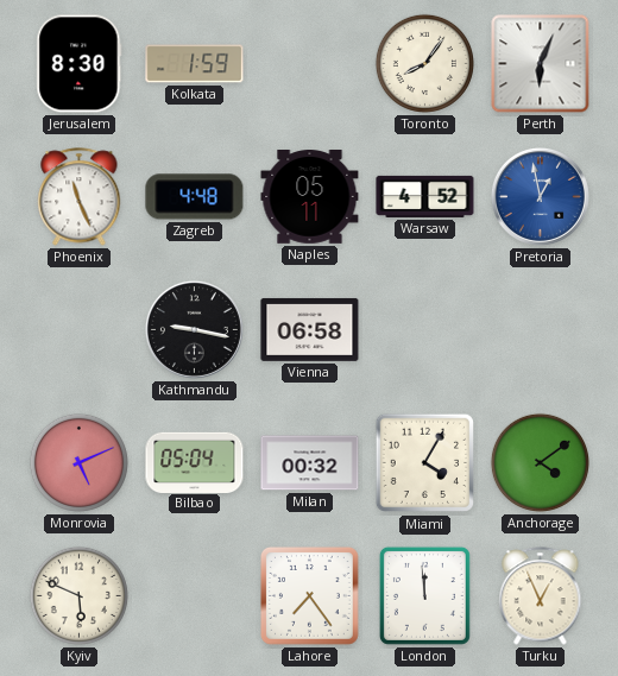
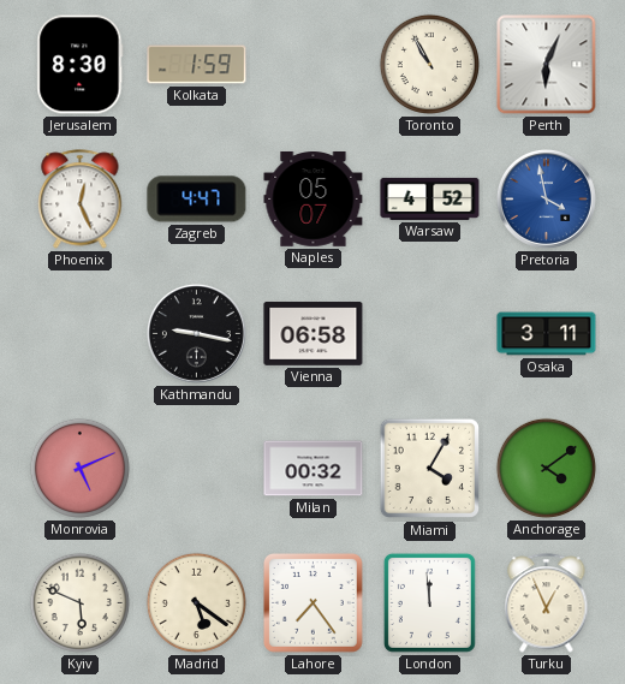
Toronto: 8:06 -> 10:55 (429, 64)
Phoenix: 11:26 -> 12:26 (81, 200)
Zagreb: 4:48 -> 4:47 (197, 200)
Naples: 05:11 -> 05:07 (314, 200)
Pretoria: 12:58 -> 3:58 (546, 198)
Osaka: none -> 3:11 (547, 334)
Bilbao: 05:04 -> none (195, 462)
Madrid: none -> 5:21 (196, 602)
